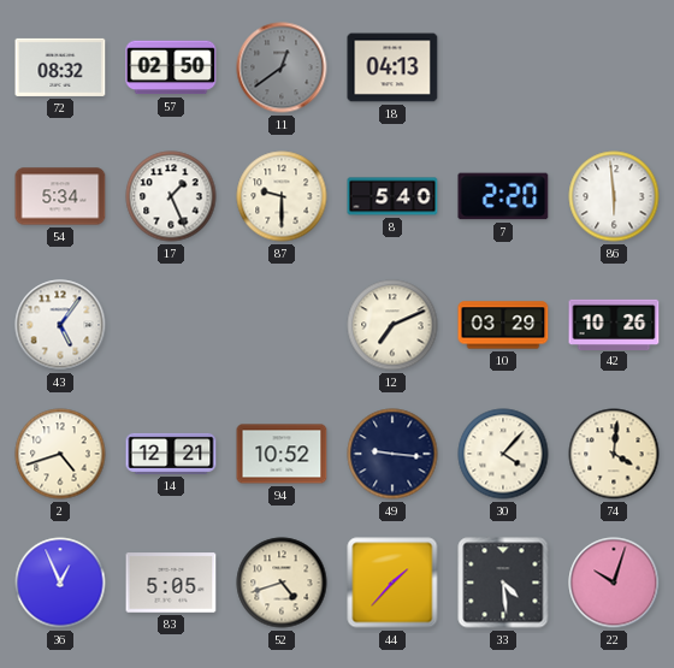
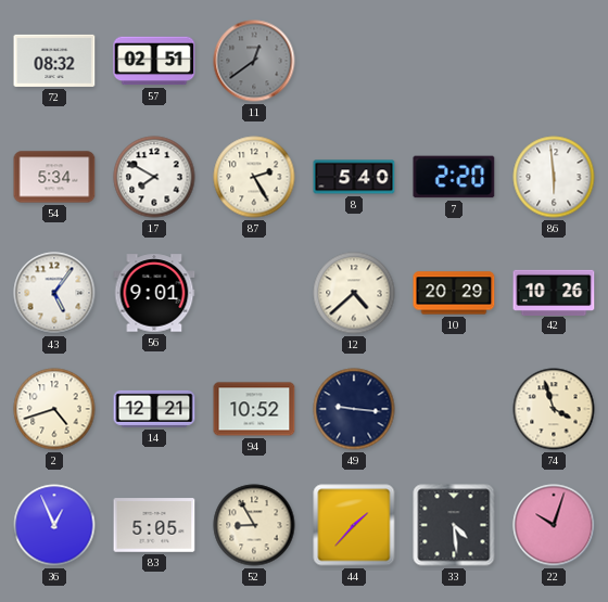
57: 02:50 -> 02:51 (154, 61)
18: 04:13 -> none (392, 67)
17: 1:26 -> 7:50 (154, 177)
87: 9:30 -> 2:25 (254, 177)
56: none -> 9:01 (154, 293)
12: 7:11 -> 4:38 (354, 293)
10: 03:29 -> 20:29 (454, 293)
30: 4:07 -> none (503, 454)
74: 4:01 -> 3:57 (554, 409)
52: 4:42 -> 8:55 (254, 525)
